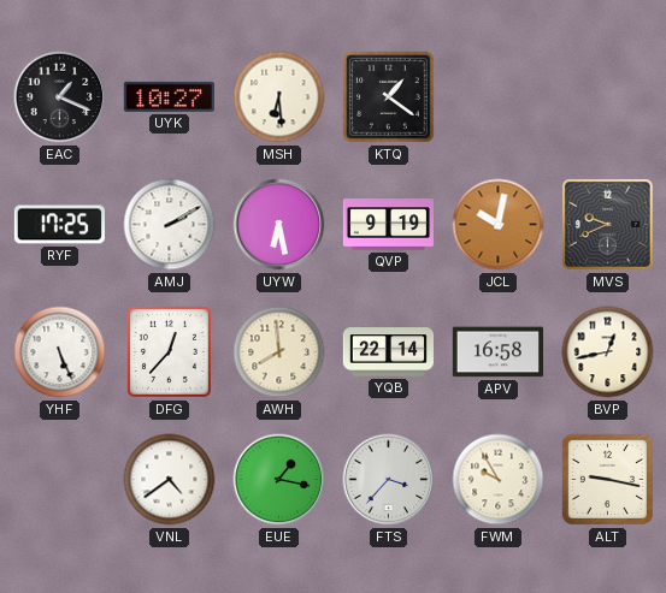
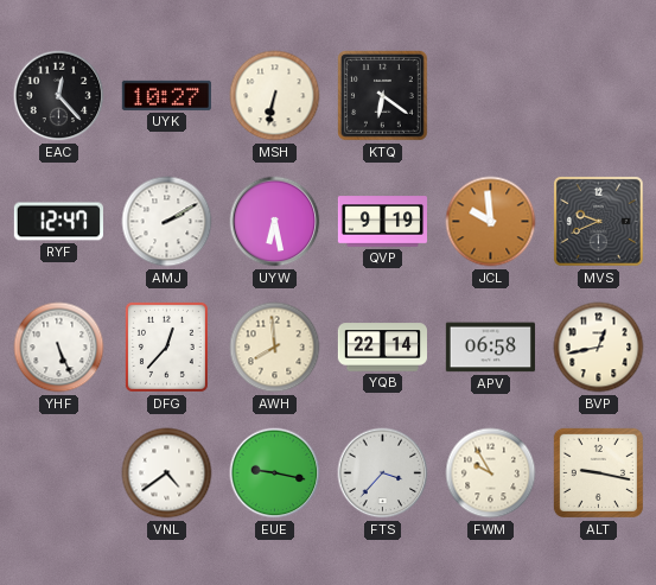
EAC: 1:19 -> 12:23 (59, 96)
MSH: 6:29 -> 6:32 (275, 96)
KTQ: 1:21 -> 6:21 (383, 96)
RYF: 17:25 -> 12:47 (58, 222)
JCL: 10:02 -> 9:59 (491, 222)
APV: 16:58 -> 06:58 (490, 348)
EUE: 1:17 -> 9:17 (275, 473)
